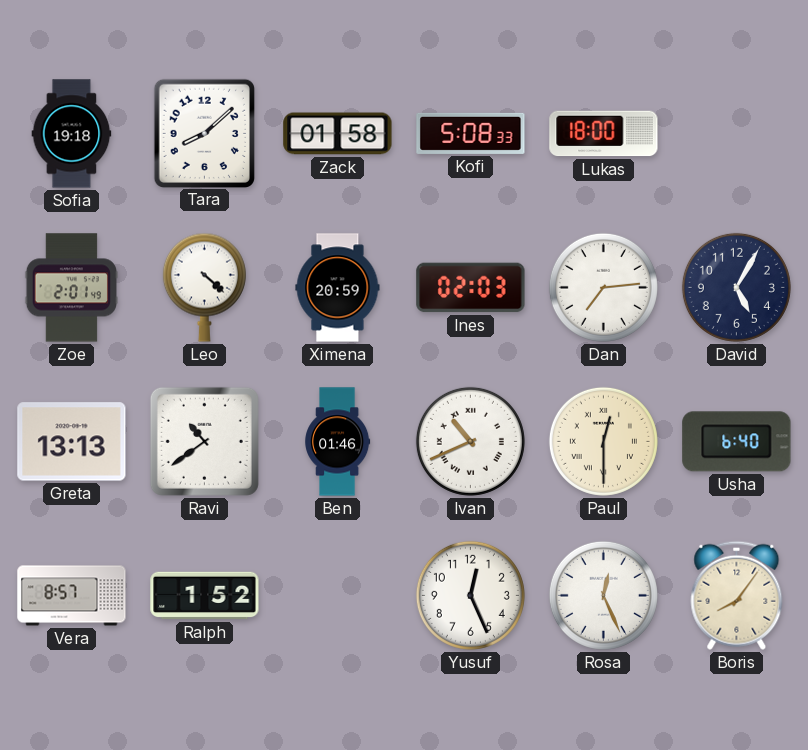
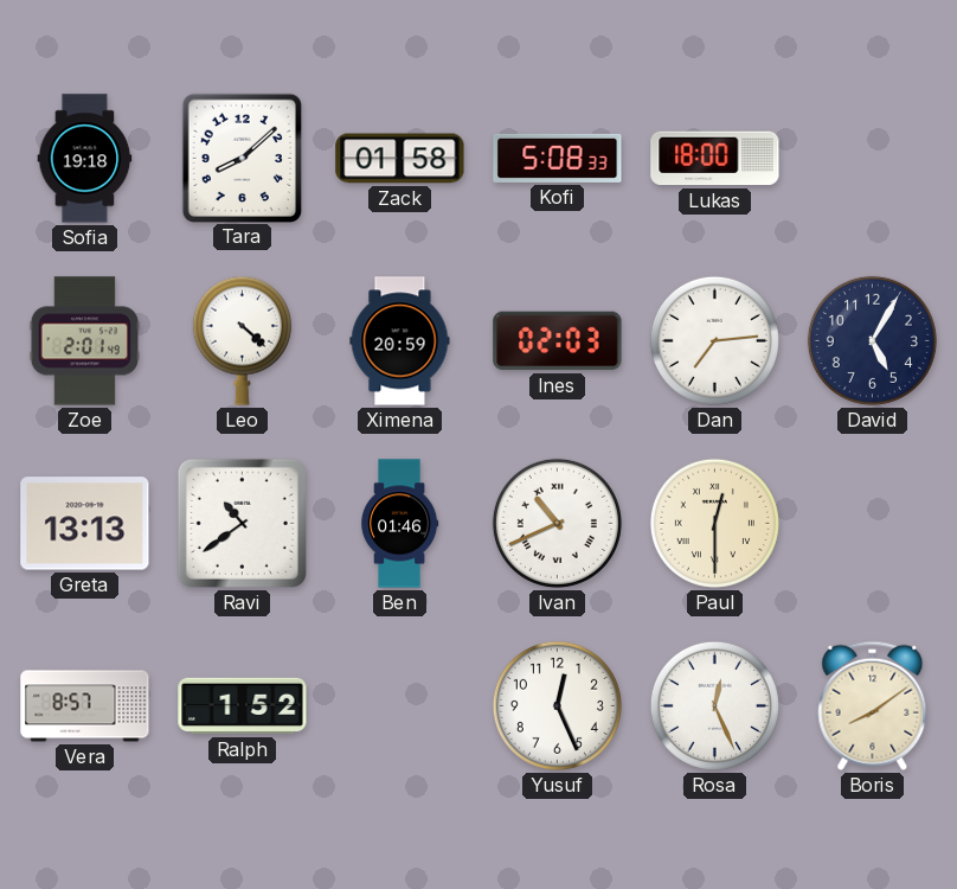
Usha: 6:40 -> none (737, 442)
Boris: 8:06 -> 8:09 (873, 705)
